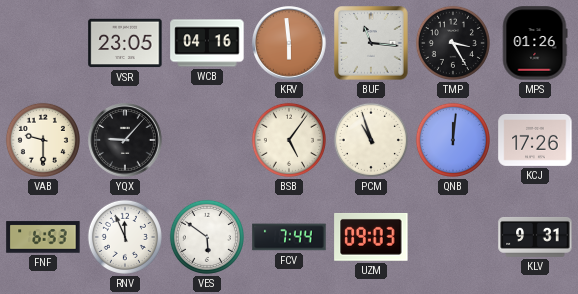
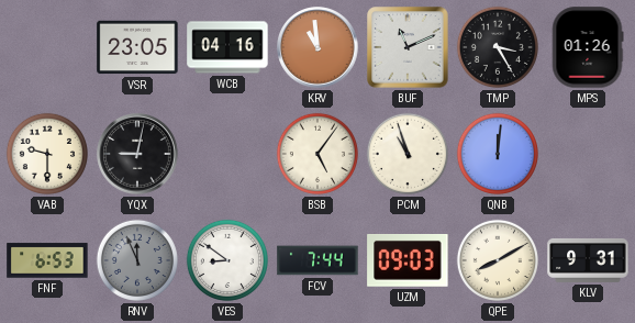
KRV: 5:59 -> 10:59 (317, 47)
BUF: 11:16 -> 11:11 (408, 47)
YQX: 9:07 -> 9:02 (137, 154)
KCJ: 17:26 -> none (535, 140)
RNV dial: white -> grey (137, 260)
VES: 5:51 -> 8:51 (227, 260)
QPE: none -> 8:10 (498, 260)
